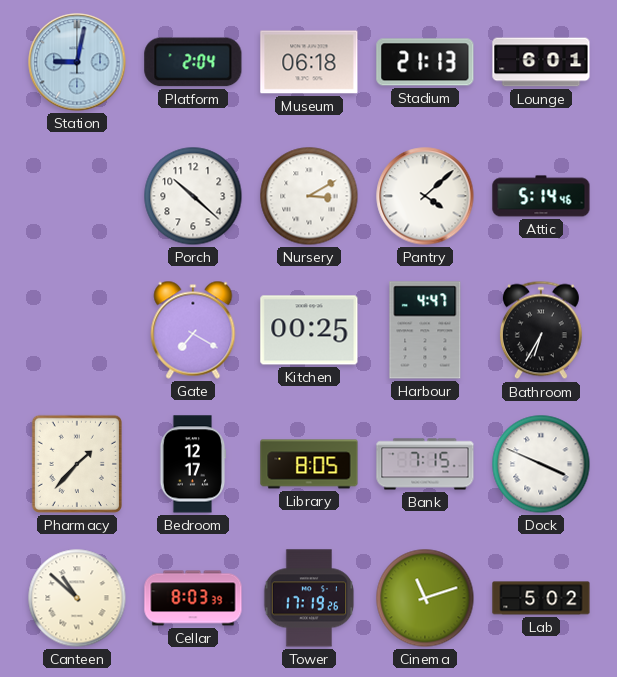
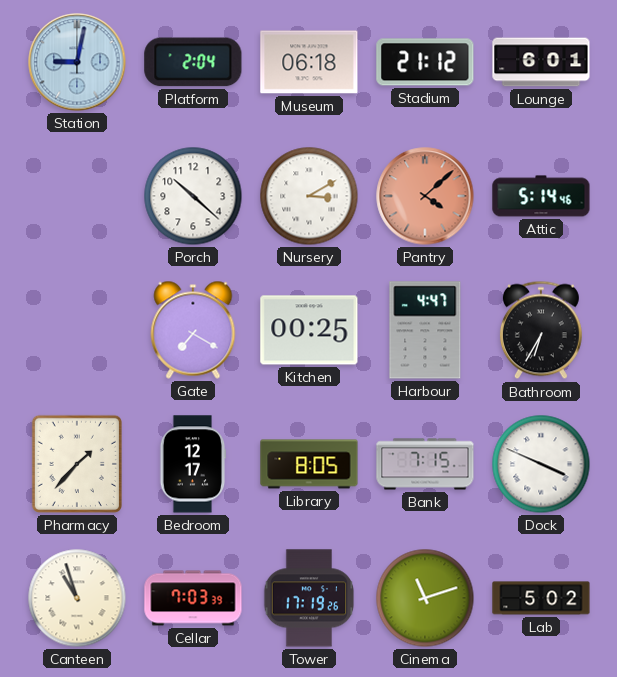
Stadium: 21:13 -> 21:12 (425, 62)
Pantry dial: white -> salmon (425, 196)
Canteen: 10:52 -> 10:57 (77, 598)
Cellar: 8:03 -> 7:03 (193, 598)
